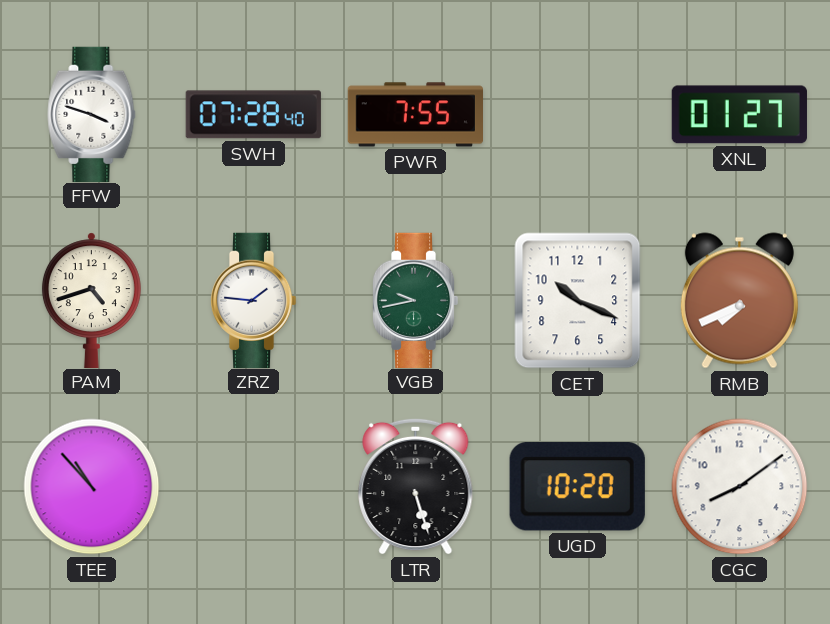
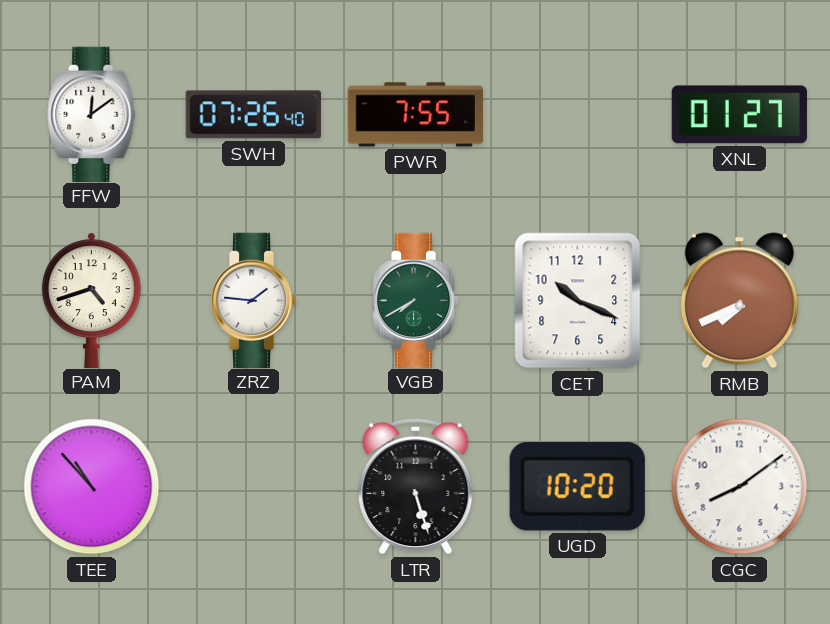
FFW: 3:48 -> 12:09 (92, 114)
SWH: 07:28 -> 07:26 (253, 115)
VGB: 9:43 -> 7:40 (415, 300)
